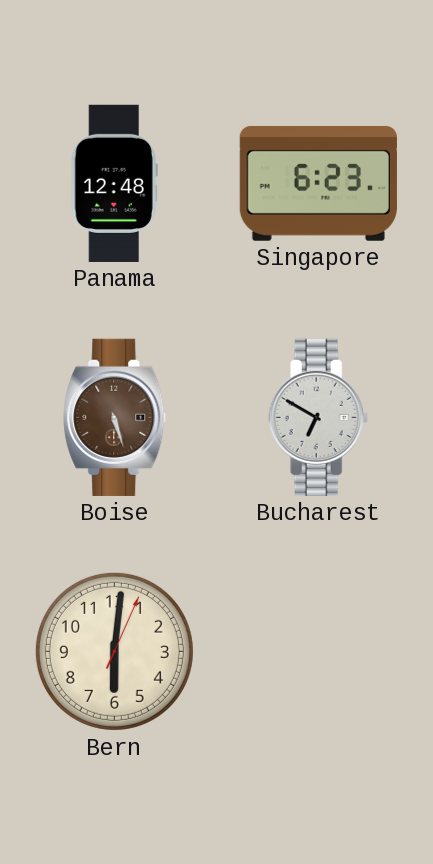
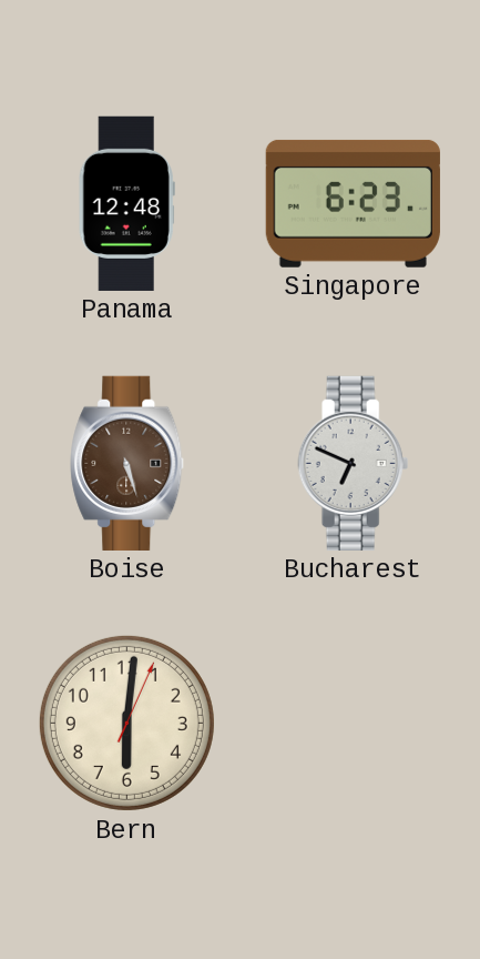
Bucharest: 6:50 -> 6:49 (354, 463)
